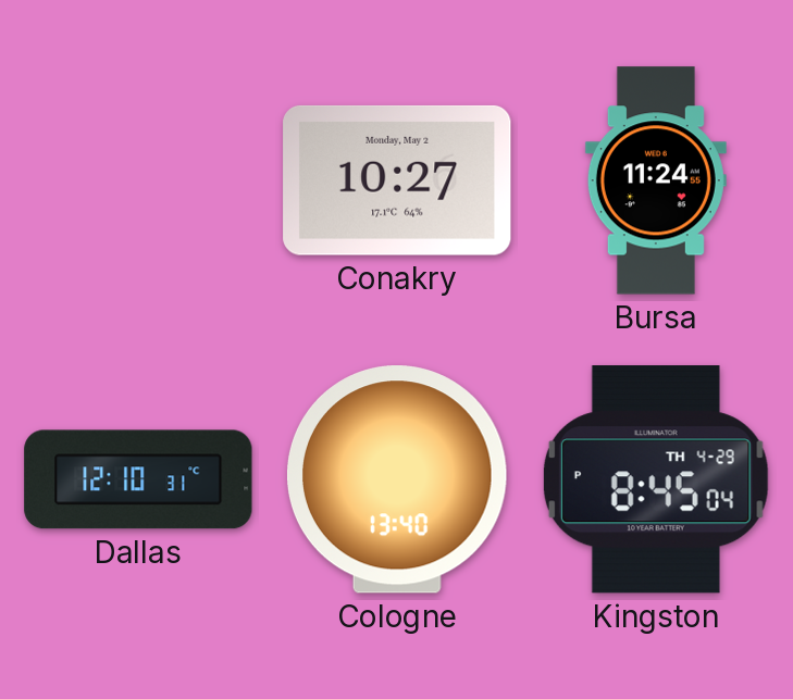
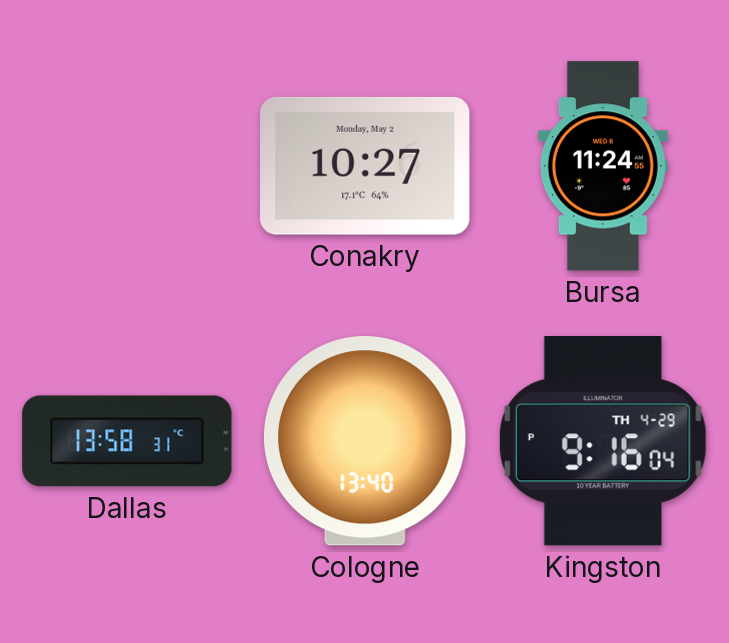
Dallas: 12:10 -> 13:58 (127, 441)
Kingston: 8:45 -> 9:16 (603, 441)
